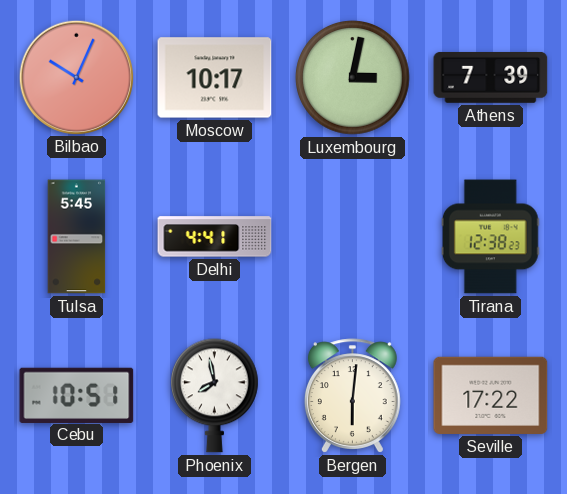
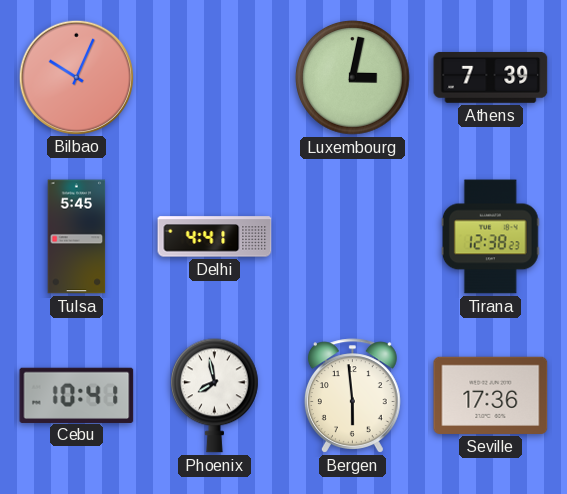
Moscow: 10:17 -> none (215, 78)
Cebu: 10:51 -> 10:41 (77, 395)
Bergen: 6:01 -> 5:59 (352, 396)
Seville: 17:22 -> 17:36 (491, 395)
